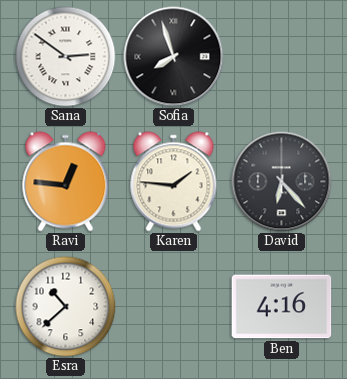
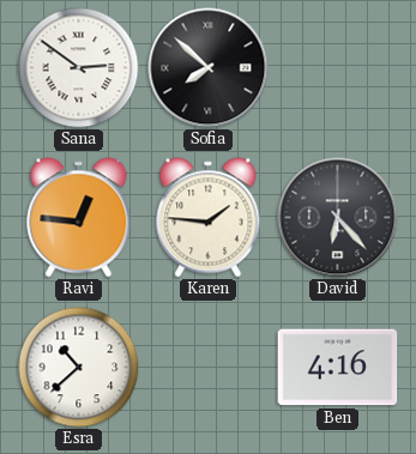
Sofia: 7:57 -> 7:52 (209, 68)
